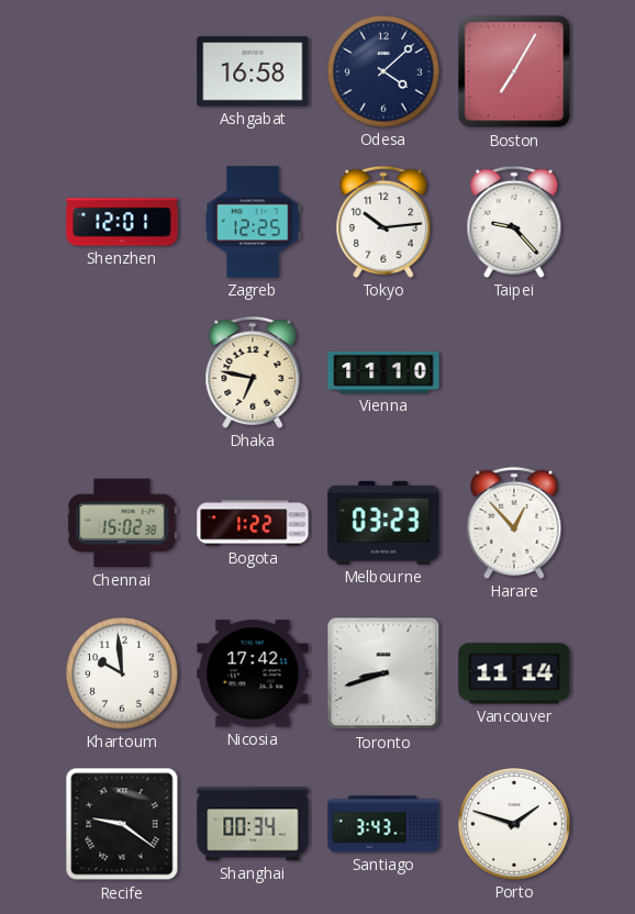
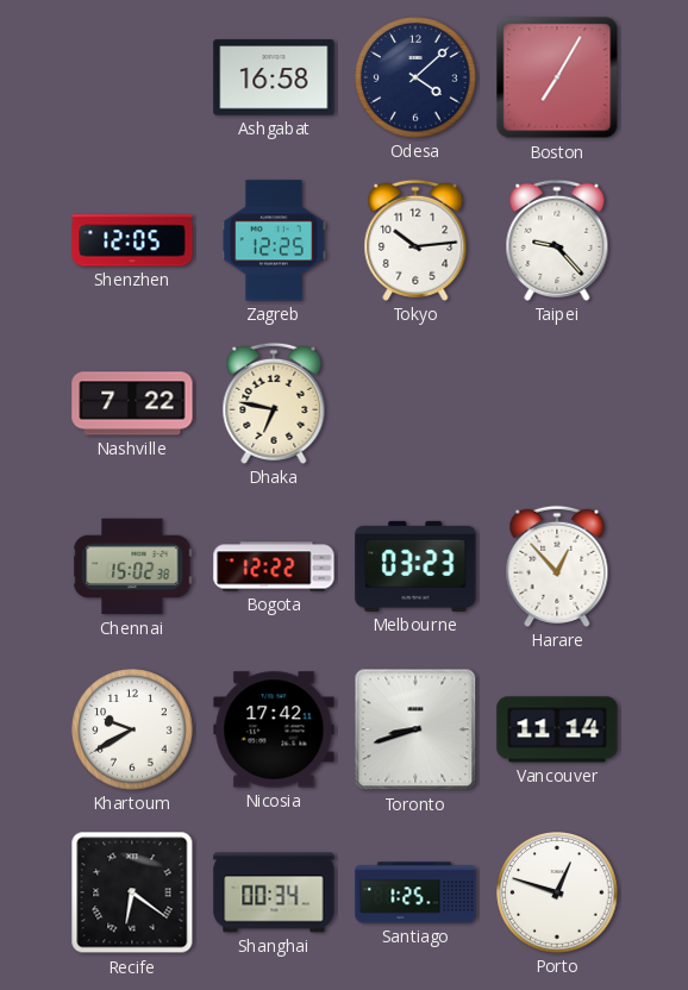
Shenzhen: 12:01 -> 12:05 (132, 240)
Nashville: none -> 7:22 (132, 403)
Vienna: 11:10 -> none (383, 372)
Bogota: 1:22 -> 12:22 (274, 566)
Khartoum: 9:59 -> 9:40 (132, 729)
Recife: 9:21 -> 6:21 (132, 892)
Santiago: 3:43 -> 1:25 (415, 892)
Porto: 1:48 -> 12:48 (557, 892)
